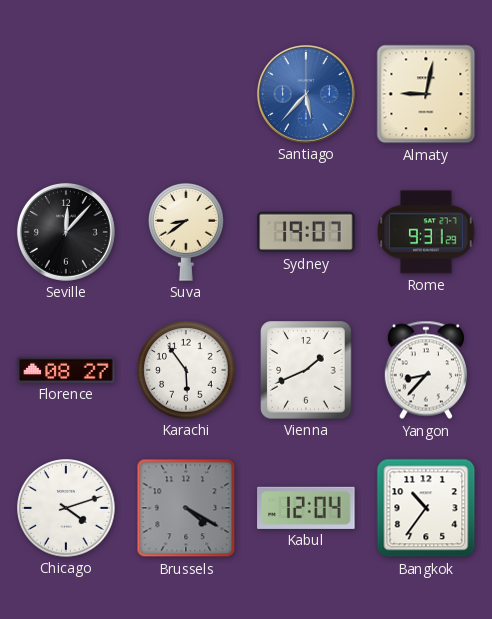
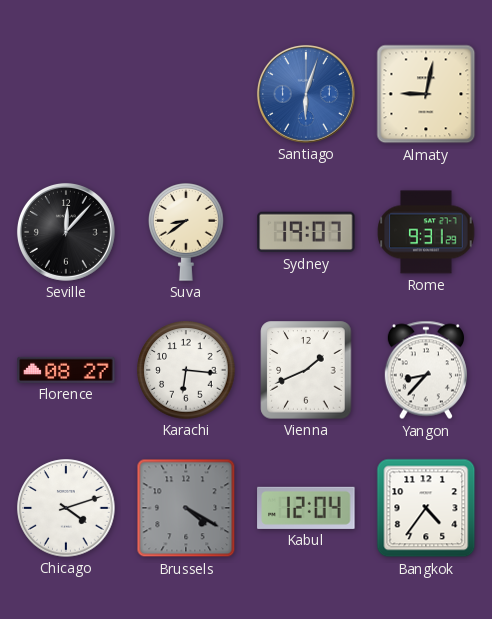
Santiago: 5:37 -> 6:03 (306, 94)
Karachi: 5:54 -> 6:16 (186, 370)
Bangkok: 10:36 -> 4:36 (426, 508)
